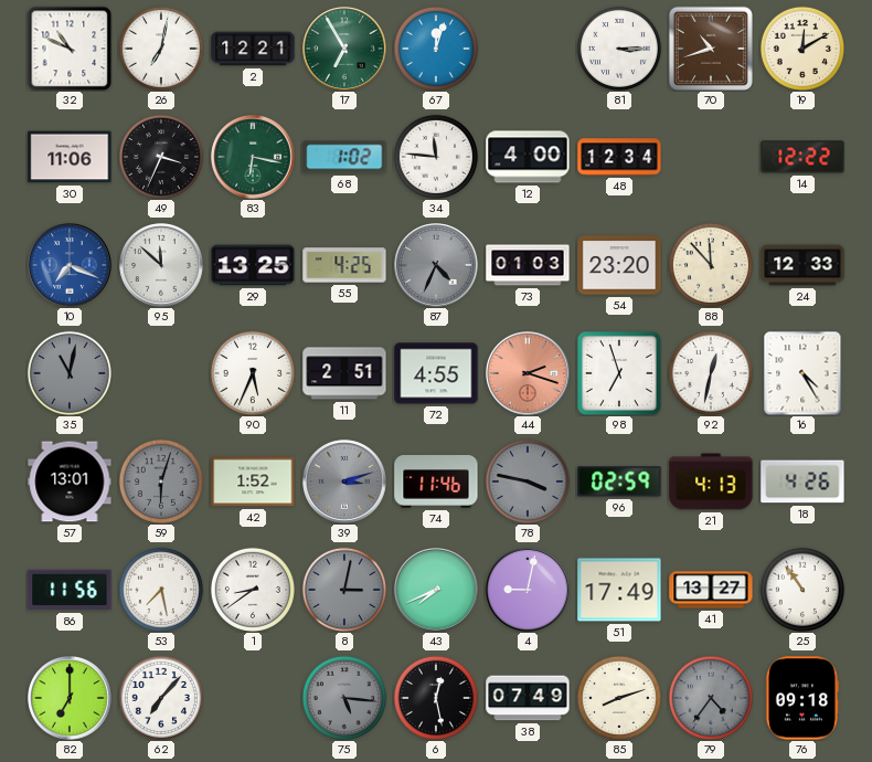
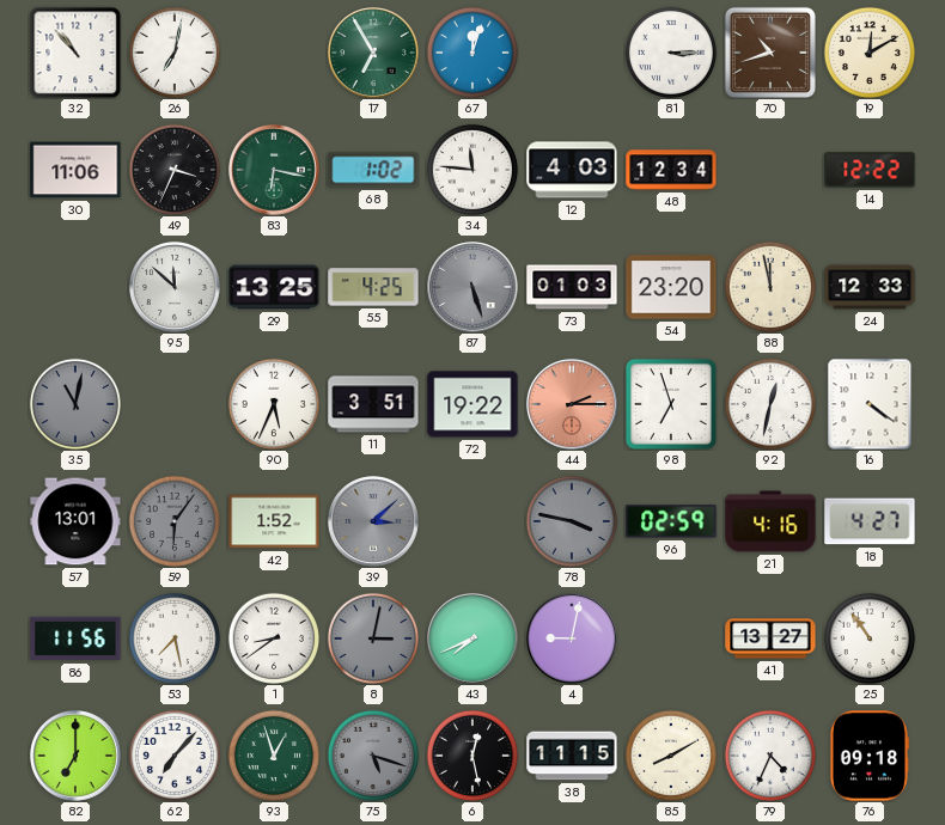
32: 10:49 -> 10:53 (75, 53)
2: 12:21 -> none (253, 49)
12: 4:00 -> 4:03 (572, 170)
10: 7:19 -> none (70, 265)
87: 4:34 -> 5:27 (472, 287)
88: 11:53 -> 11:58 (770, 287)
11: 2:51 -> 3:51 (373, 404)
72: 4:55 -> 19:22 (472, 404)
44: 2:18 -> 2:15 (572, 404)
16: 4:25 -> 4:21 (870, 404)
59: 6:03 -> 6:06 (175, 521)
39: 3:12 -> 3:08 (373, 521)
74: 11:46 -> none (436, 481)
21: 4:13 -> 4:16 (770, 521)
18: 4:26 -> 4:27 (870, 521)
51: 17:49 -> none (619, 590)
93: none -> 12:57 (274, 756)
75: 5:16 -> 5:18 (373, 756)
38: 07:49 -> 11:15 (572, 756)
85: 8:12 -> 8:10 (671, 756)
79: 4:36 -> 4:34 (770, 756)
79 dial: grey -> white (770, 756)
